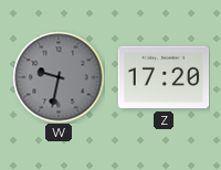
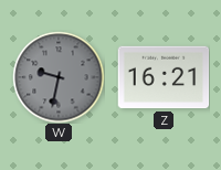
Z: 17:20 -> 16:21 (164, 77)
